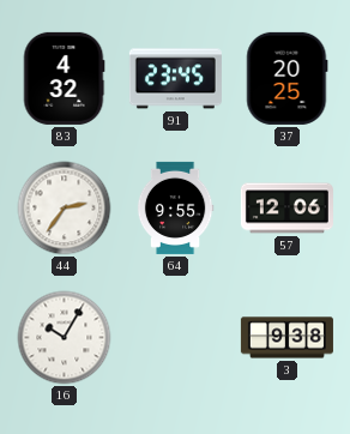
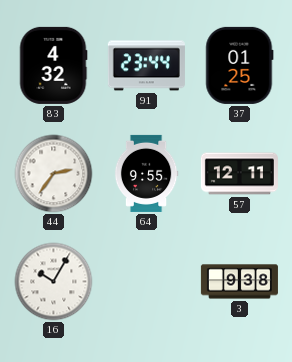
91: 23:45 -> 23:44 (146, 66)
37: 20:25 -> 01:25 (240, 65)
57: 12:06 -> 12:11 (239, 174)
